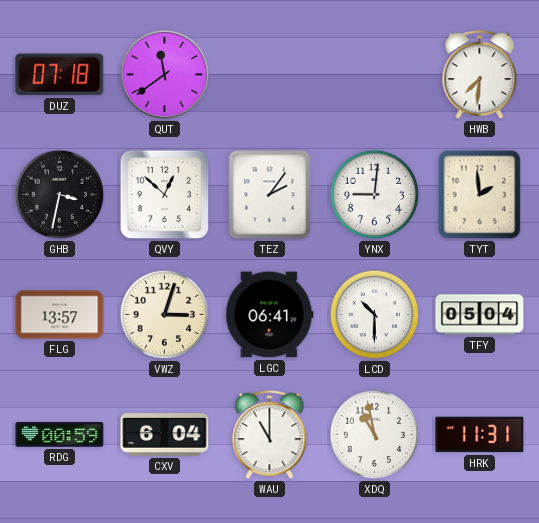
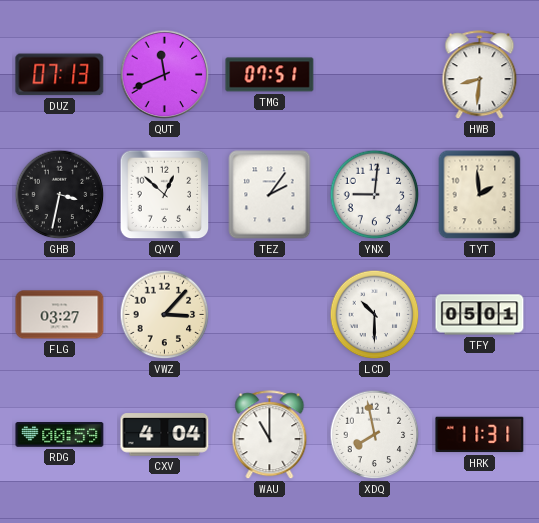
DUZ: 07:18 -> 07:13 (60, 75)
QUT: 11:39 -> 11:41 (165, 75)
TMG: none -> 07:51 (270, 75)
HWB: 7:31 -> 8:31 (480, 75)
FLG: 13:57 -> 03:27 (60, 315)
VWZ: 3:03 -> 3:07 (165, 315)
LGC: 06:41 -> none (270, 315)
TFY: 05:04 -> 05:01 (480, 315)
CXV: 6:04 -> 4:04 (165, 435)
XDQ: 10:58 -> 7:58 (375, 435)
